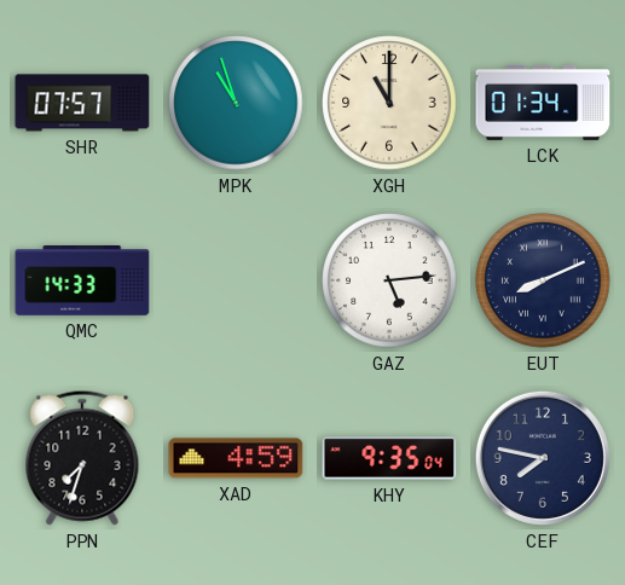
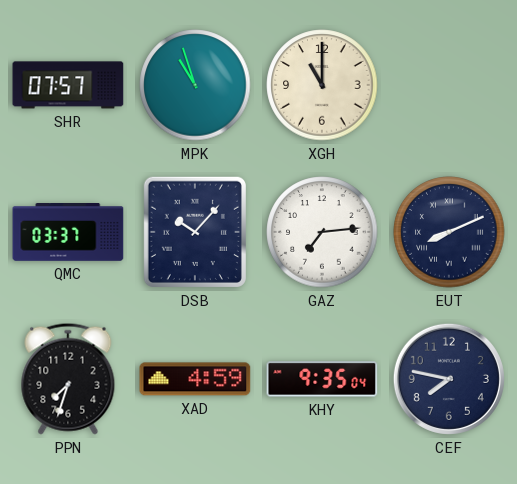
LCK: 01:34 -> none (543, 103)
QMC: 14:33 -> 03:37 (68, 233)
DSB: none -> 10:07 (195, 232)
GAZ: 5:14 -> 7:14 (322, 232)
